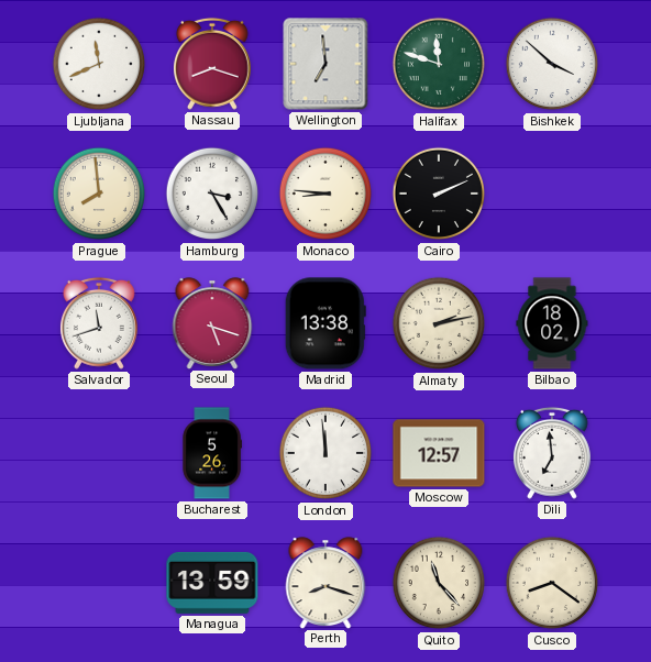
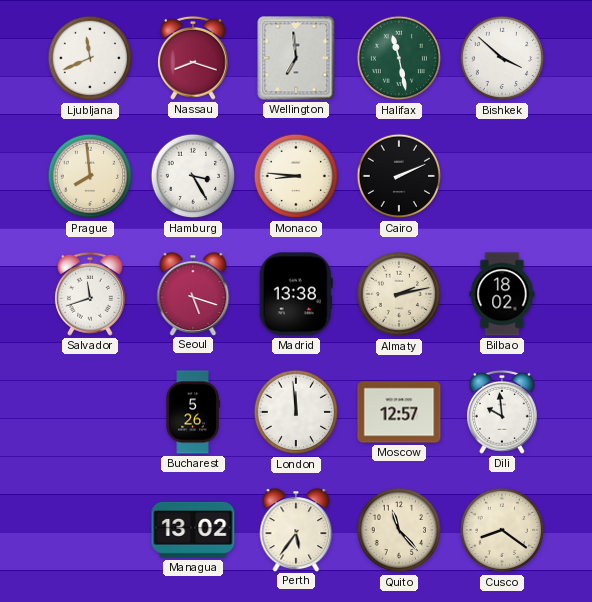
Halifax: 11:48 -> 11:28 (398, 58)
Dili: 6:59 -> 9:59 (502, 412)
Managua: 13:59 -> 13:02 (193, 530)
Perth: 8:18 -> 5:36 (296, 530)
